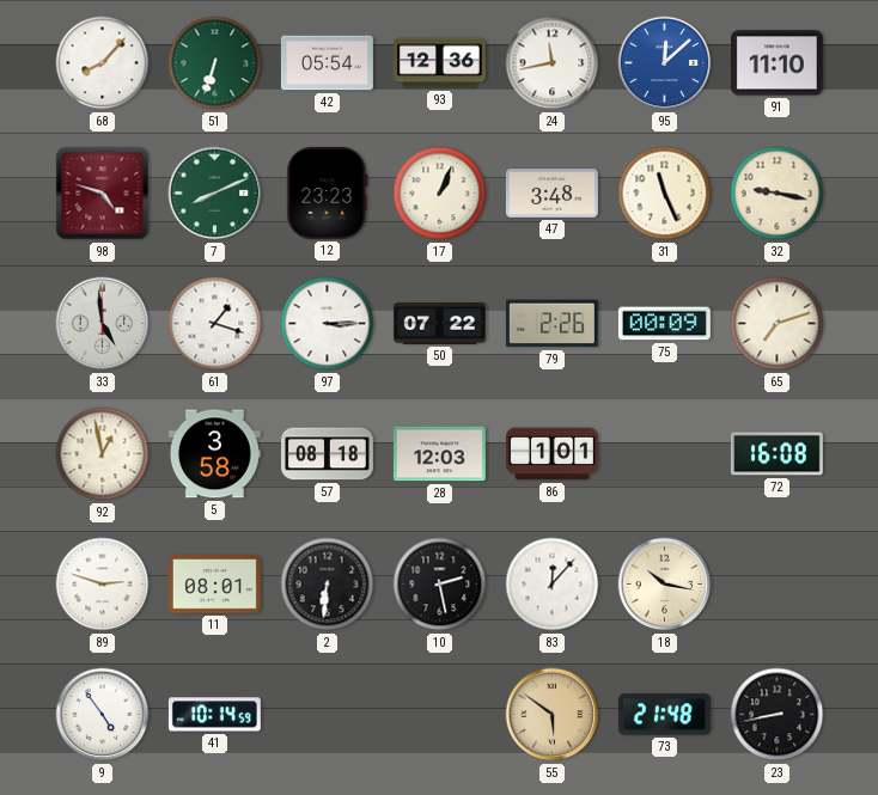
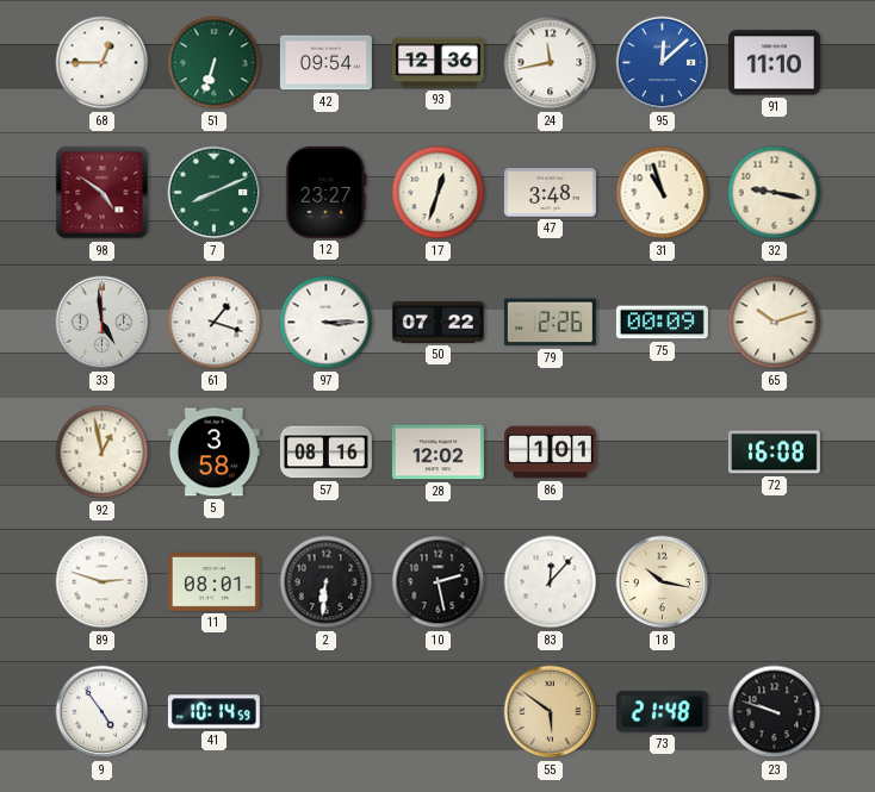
68: 8:07 -> 12:45 (103, 63)
42: 05:54 -> 09:54 (325, 63)
98: 4:48 -> 4:51 (103, 193)
12: 23:23 -> 23:27 (327, 192)
17: 1:04 -> 12:33 (439, 193)
31: 11:26 -> 10:57 (663, 193)
65: 7:12 -> 10:12 (775, 323)
57: 08:18 -> 08:16 (325, 453)
28: 12:03 -> 12:02 (437, 453)
23: 8:43 -> 9:48 (775, 712)
